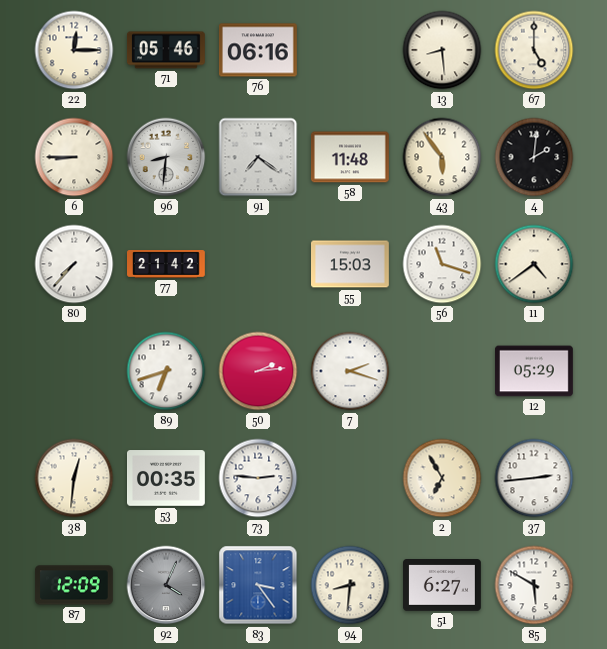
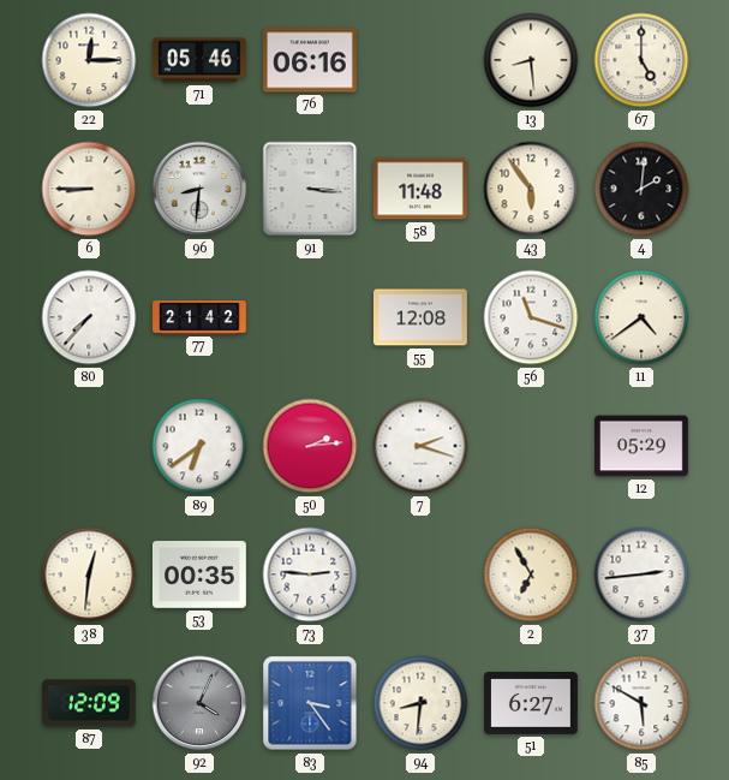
91: 7:21 -> 3:16 (310, 189)
55: 15:03 -> 12:08 (422, 317)
89: 6:42 -> 6:39 (199, 446)
